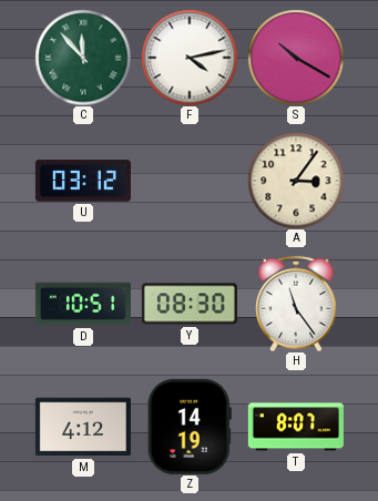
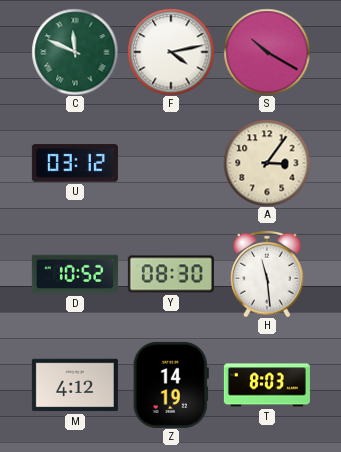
C: 11:53 -> 11:49 (75, 52)
D: 10:51 -> 10:52 (75, 274)
H: 11:24 -> 11:29 (267, 274)
T: 8:07 -> 8:03 (267, 385)
